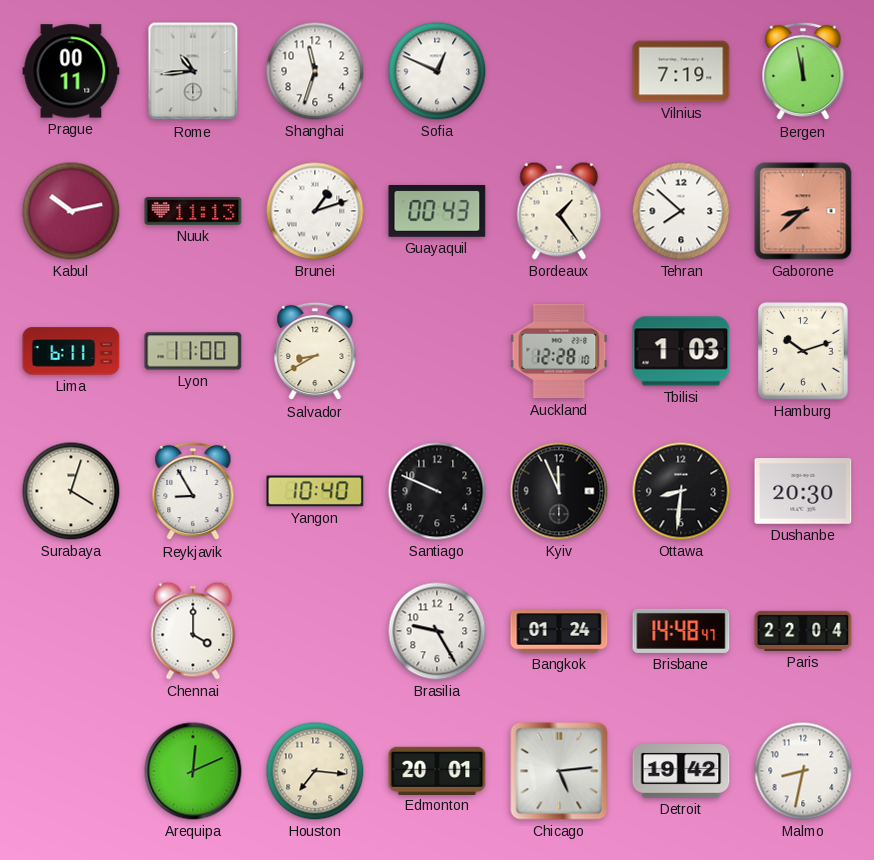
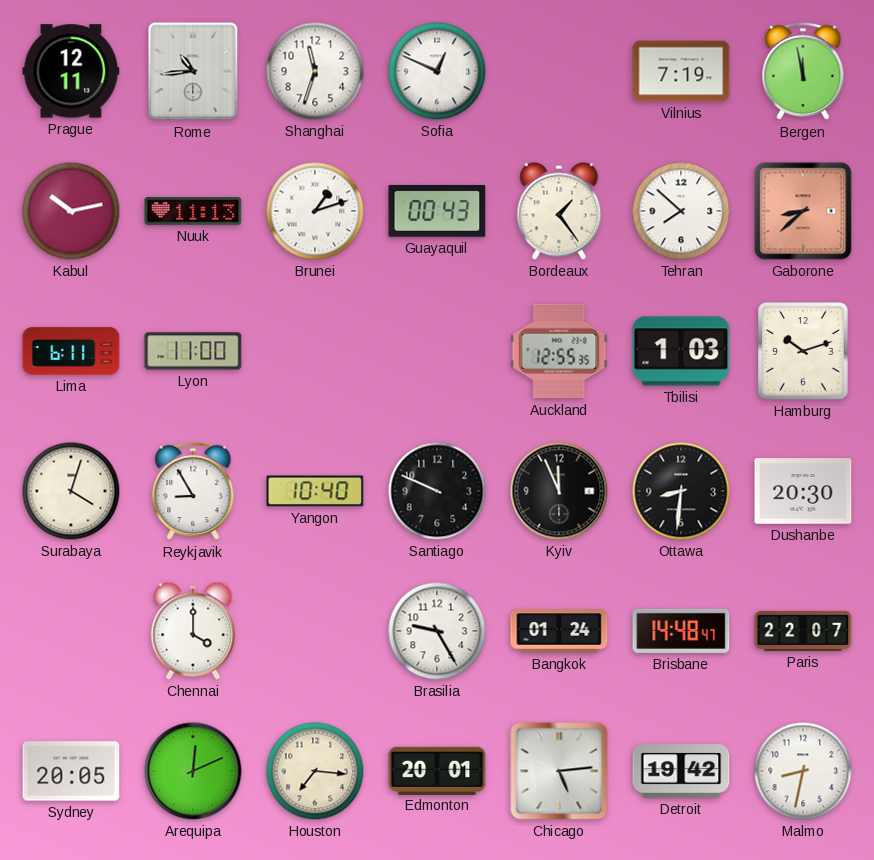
Prague: 00:11 -> 12:11 (71, 71)
Salvador: 8:40 -> none (315, 351)
Auckland: 12:28 -> 12:55 (559, 351)
Paris: 22:04 -> 22:07 (803, 631)
Sydney: none -> 20:05 (71, 771)
